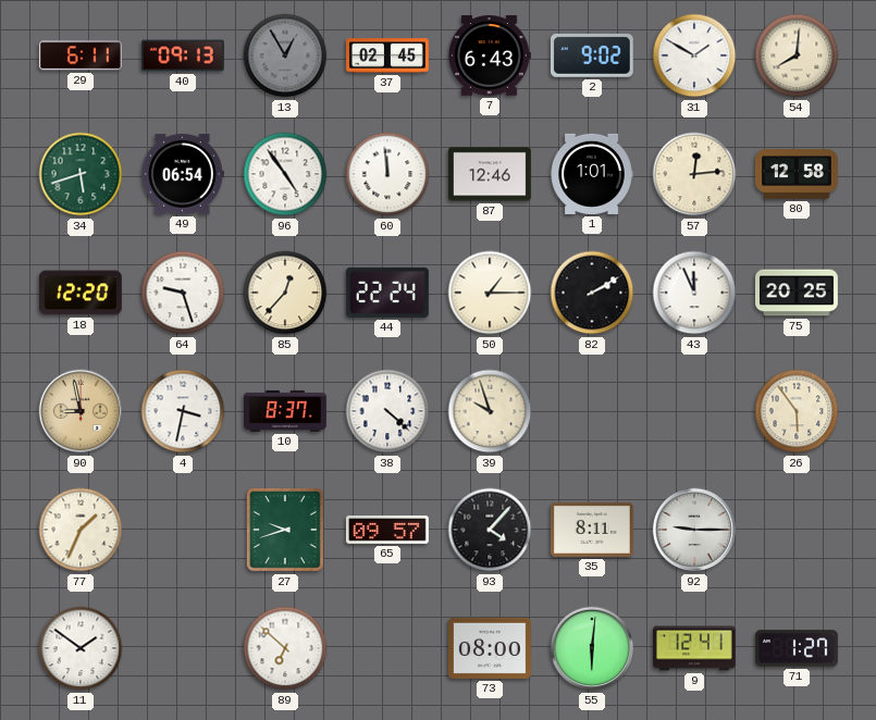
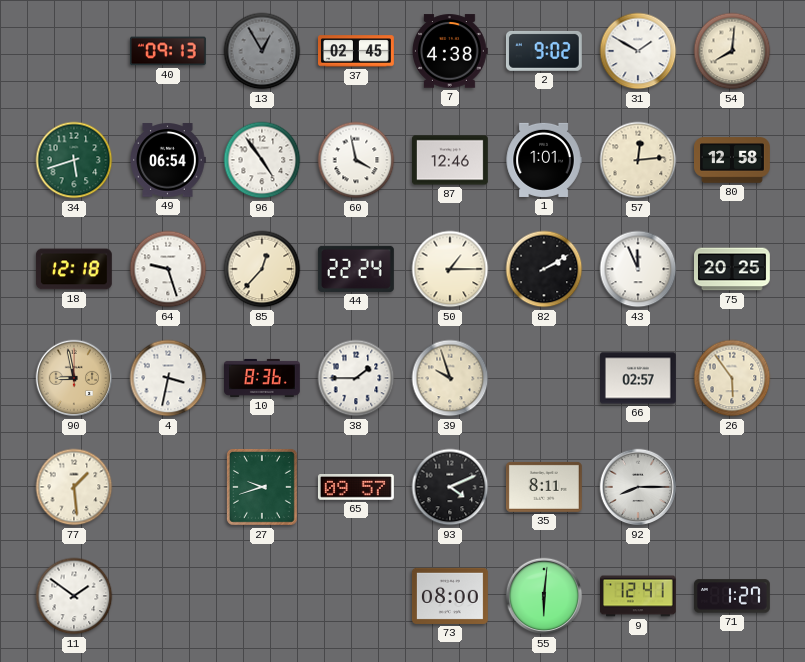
29: 6:11 -> none (81, 55)
7: 6:43 -> 4:38 (449, 51)
60: 11:59 -> 3:58 (356, 160)
18: 12:20 -> 12:18 (74, 269)
10: 8:37 -> 8:36 (263, 378)
38: 4:22 -> 1:45 (356, 378)
66: none -> 02:57 (639, 378)
77: 1:34 -> 1:29 (74, 487)
93: 4:07 -> 4:11 (450, 487)
92: 9:15 -> 8:15 (638, 487)
89: 6:52 -> none (285, 648)
